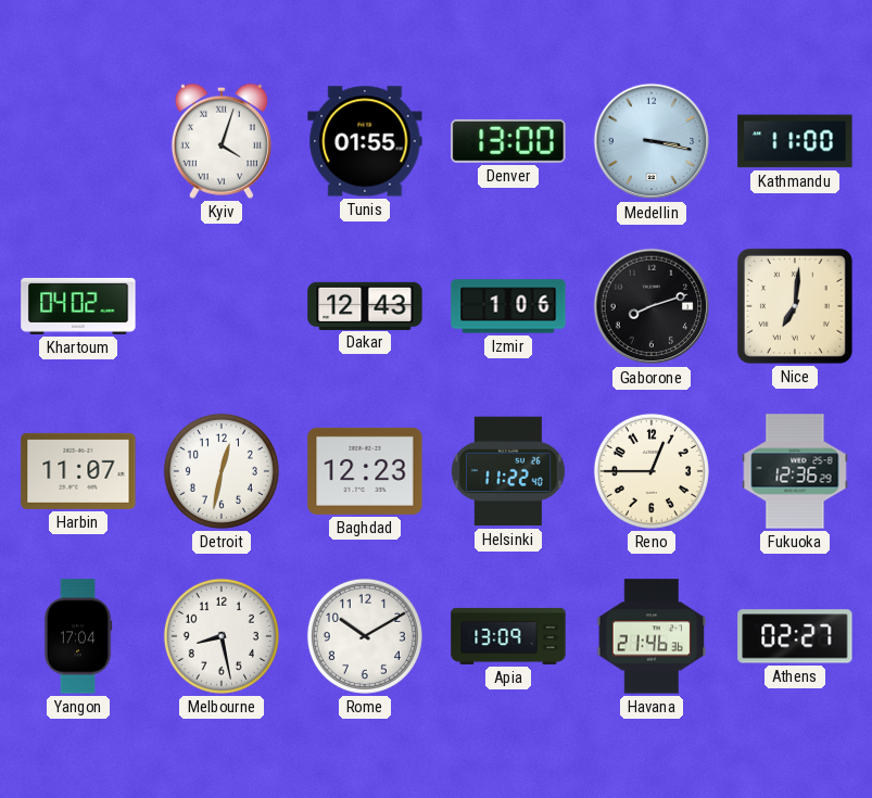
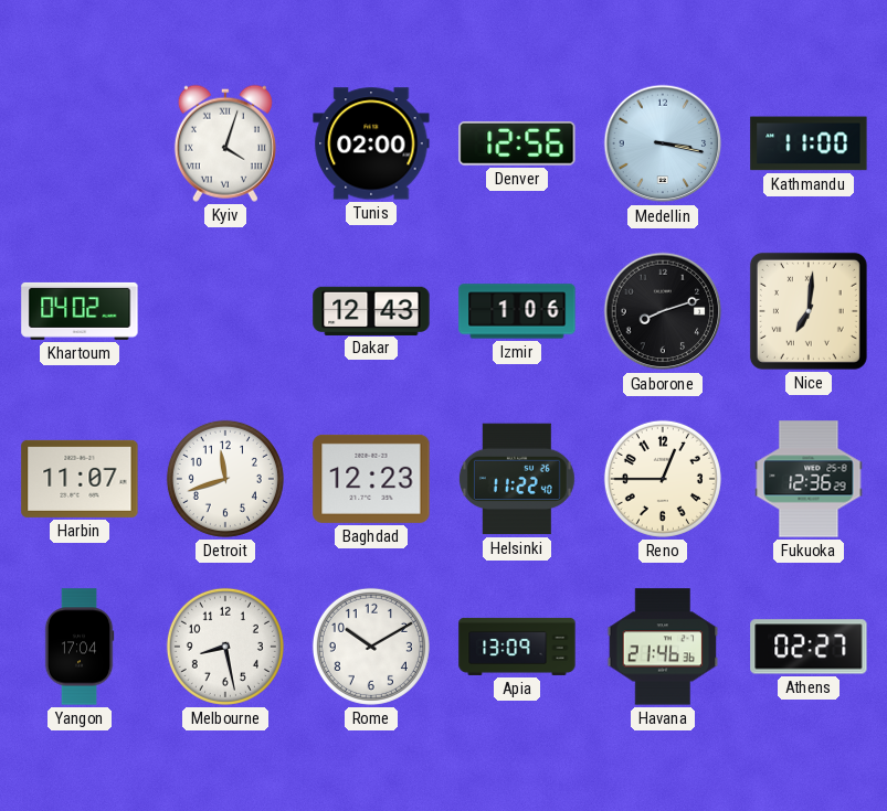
Tunis: 01:55 -> 02:00 (371, 143)
Denver: 13:00 -> 12:56 (517, 143)
Detroit: 12:32 -> 11:42 (225, 479)
